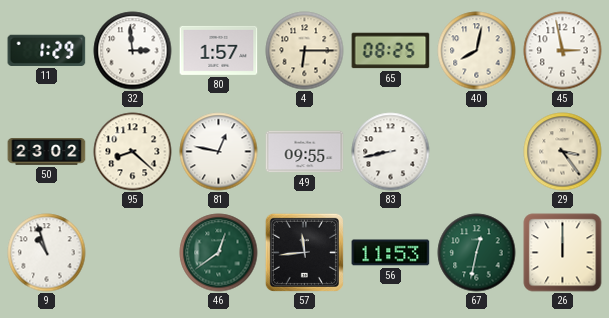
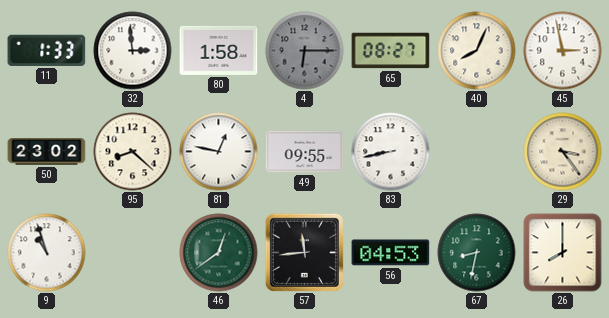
11: 1:29 -> 1:33 (47, 50)
80: 1:57 -> 1:58 (219, 50)
4 dial: cream -> grey (305, 51)
65: 08:25 -> 08:27 (391, 51)
40: 8:02 -> 8:04 (477, 51)
56: 11:53 -> 04:53 (391, 253)
67: 12:32 -> 8:32 (477, 253)
26: 12:00 -> 8:00 (563, 253)
